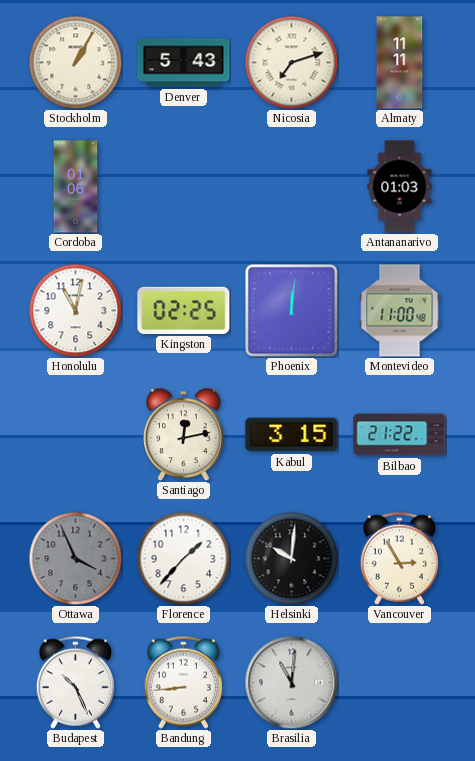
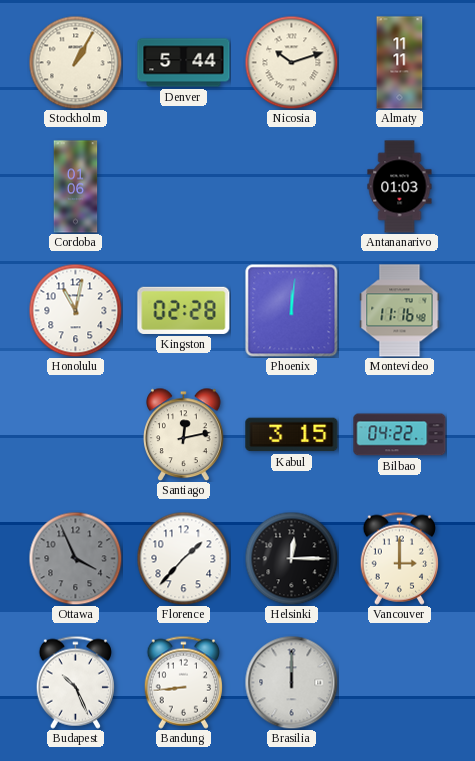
Denver: 5:43 -> 5:44 (184, 63)
Nicosia: 7:12 -> 10:12 (291, 62)
Kingston: 02:25 -> 02:28 (184, 310)
Montevideo: 11:00 -> 11:16 (400, 311)
Bilbao: 21:22 -> 04:22 (400, 435)
Helsinki: 10:01 -> 12:15 (291, 558)
Vancouver: 2:55 -> 3:00 (399, 558)
Brasilia: 11:01 -> 12:00 (291, 682)
